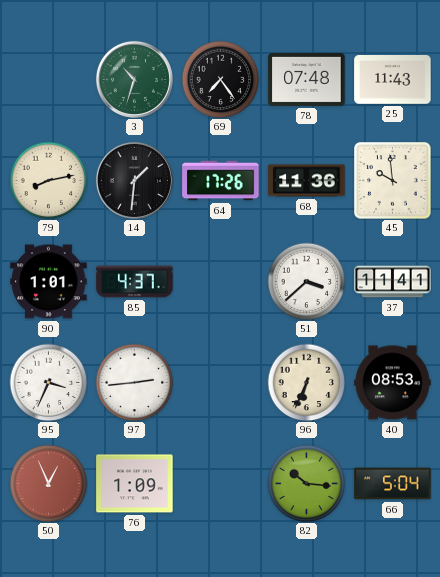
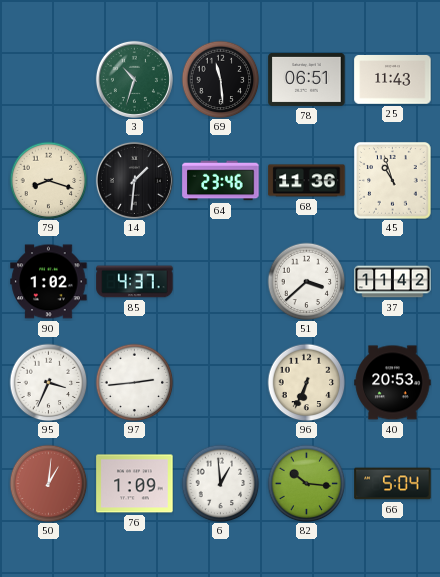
69: 7:24 -> 11:29 (220, 79)
78: 07:48 -> 06:51 (307, 79)
79: 8:13 -> 8:18 (48, 180)
64: 17:26 -> 23:46 (221, 181)
45: 9:59 -> 10:57 (393, 181)
90: 1:01 -> 1:02 (49, 282)
37: 11:41 -> 11:42 (393, 282)
40: 08:53 -> 20:53 (393, 383)
50: 12:56 -> 1:01 (48, 483)
6: none -> 12:59 (220, 483)
